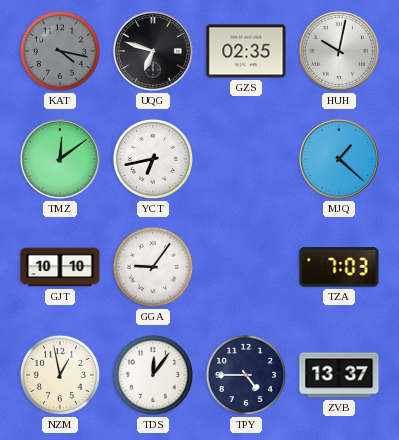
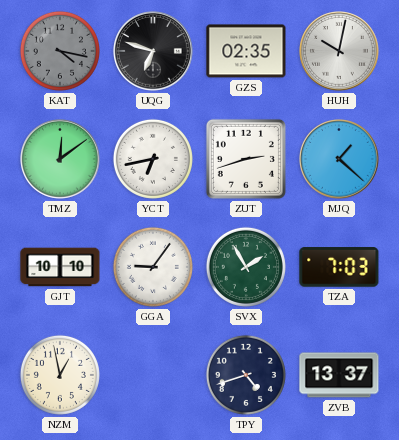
ZUT: none -> 2:42 (246, 159)
SVX: none -> 1:55 (246, 267)
TDS: 12:06 -> none (153, 375)
TPY: 4:45 -> 4:42 (246, 375)
